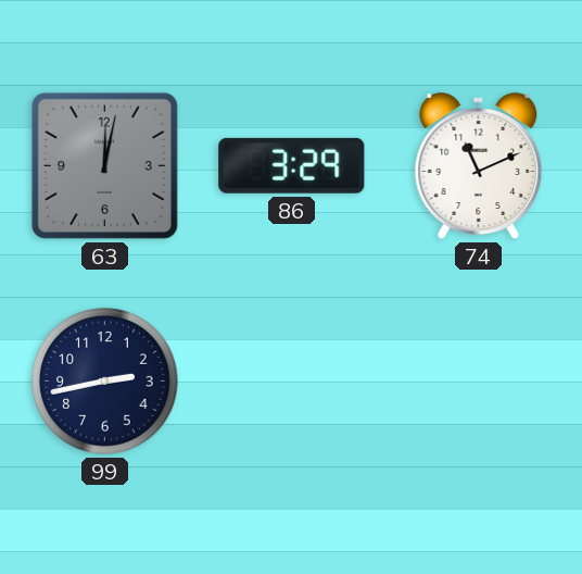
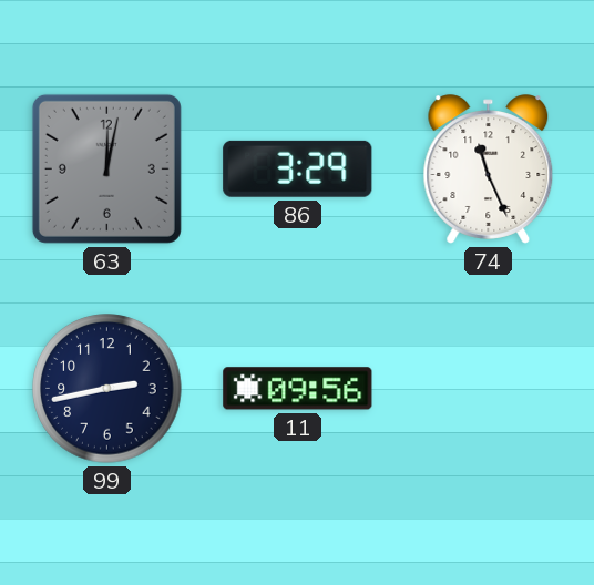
74: 11:11 -> 11:26 (489, 170)
11: none -> 09:56 (298, 389)
